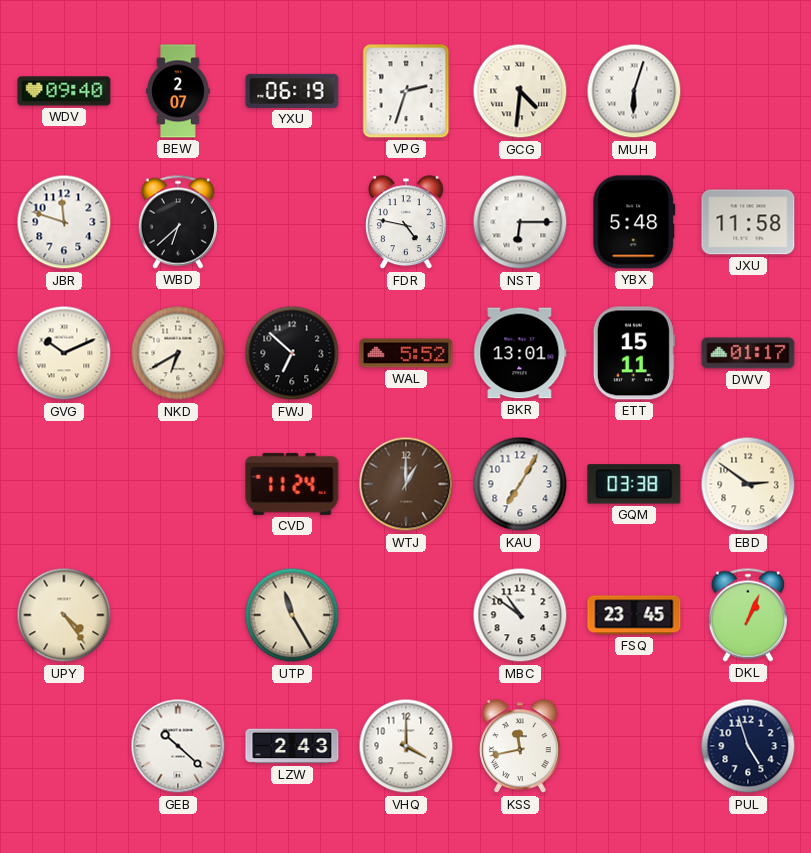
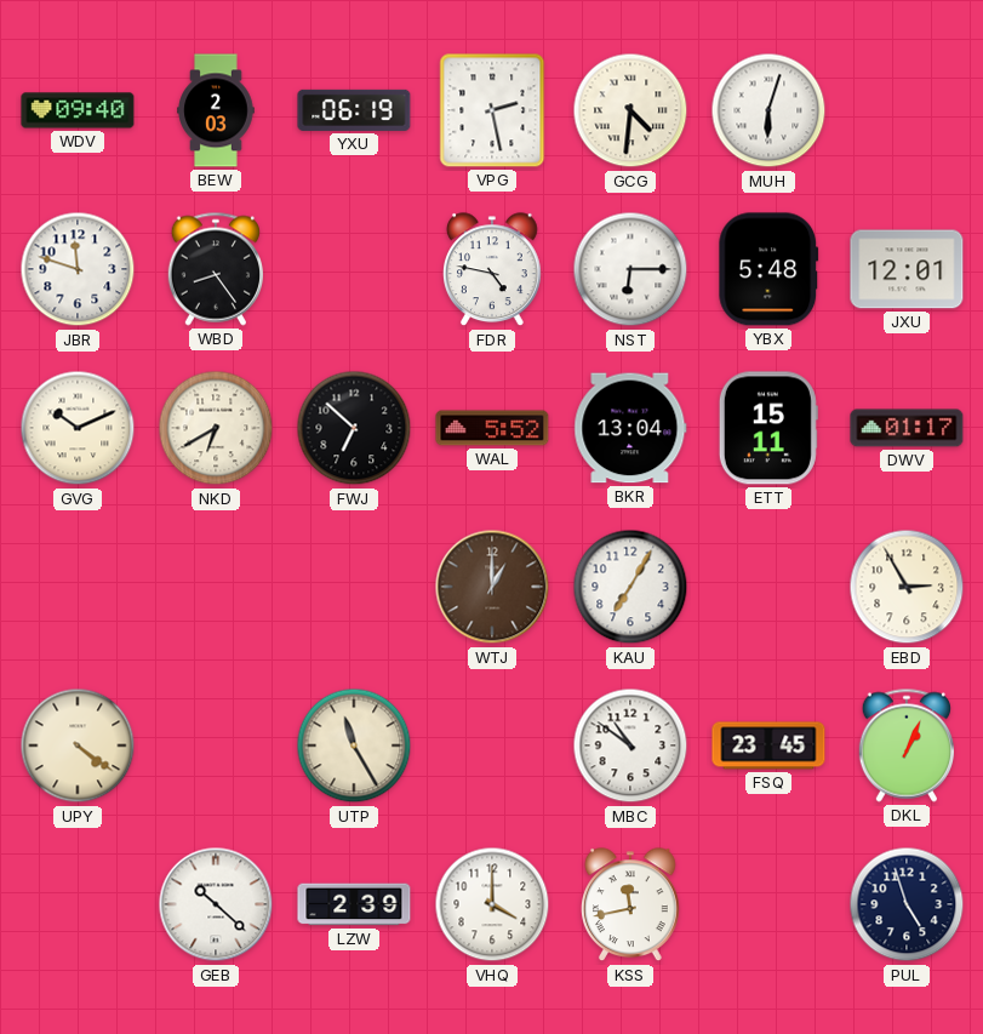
BEW: 2:07 -> 2:03 (216, 110)
VPG: 2:33 -> 2:28 (492, 110)
WBD: 6:38 -> 8:24 (215, 269)
JXU: 11:58 -> 12:01 (907, 269)
BKR: 13:01 -> 13:04 (630, 428)
CVD: 11:24 -> none (292, 484)
GQM: 03:38 -> none (634, 484)
EBD: 2:51 -> 2:55 (907, 587)
UPY: 4:24 -> 4:21 (78, 745)
LZW: 2:43 -> 2:39 (354, 904)
